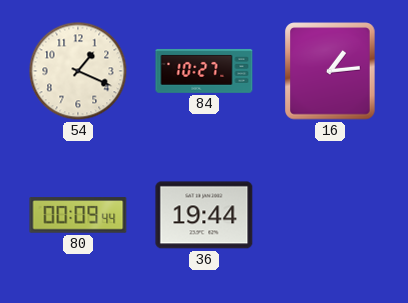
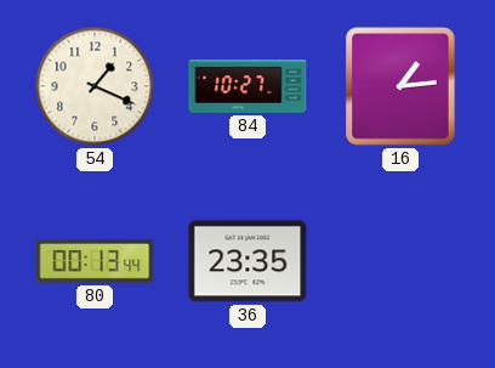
80: 00:09 -> 00:13 (95, 261)
36: 19:44 -> 23:35 (247, 261)
